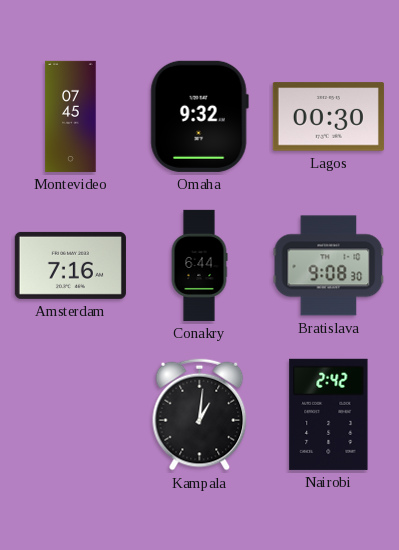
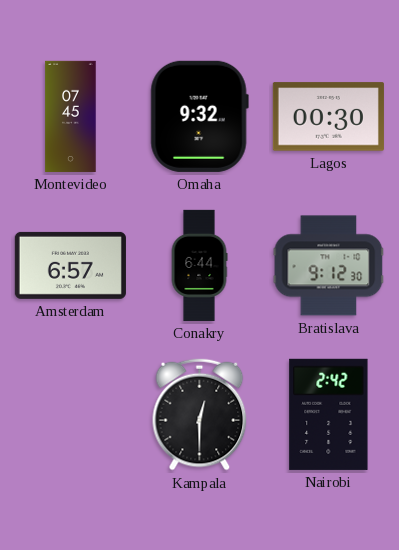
Amsterdam: 7:16 -> 6:57 (70, 265)
Bratislava: 9:08 -> 9:12 (329, 266)
Kampala: 1:01 -> 12:30 (200, 415)
